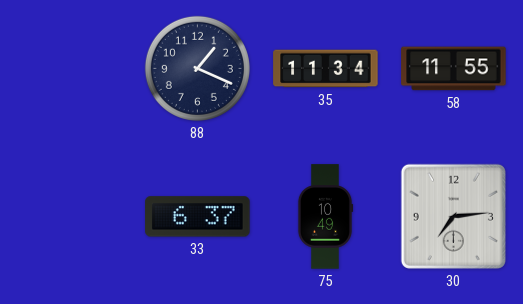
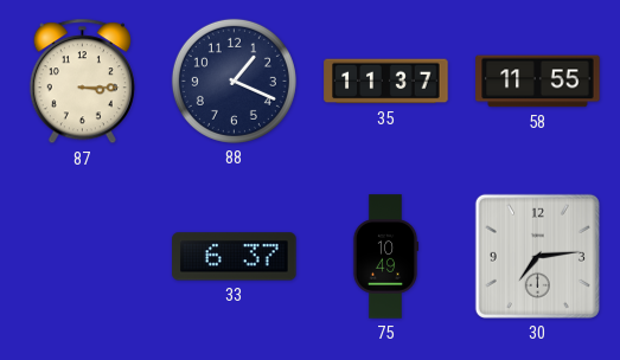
87: none -> 3:15 (82, 82)
35: 11:34 -> 11:37 (386, 82)
